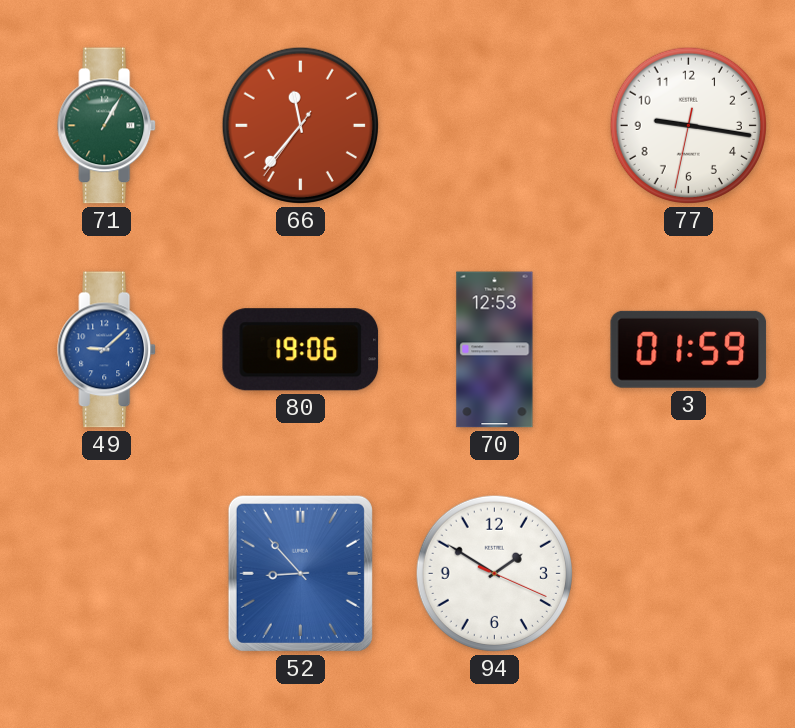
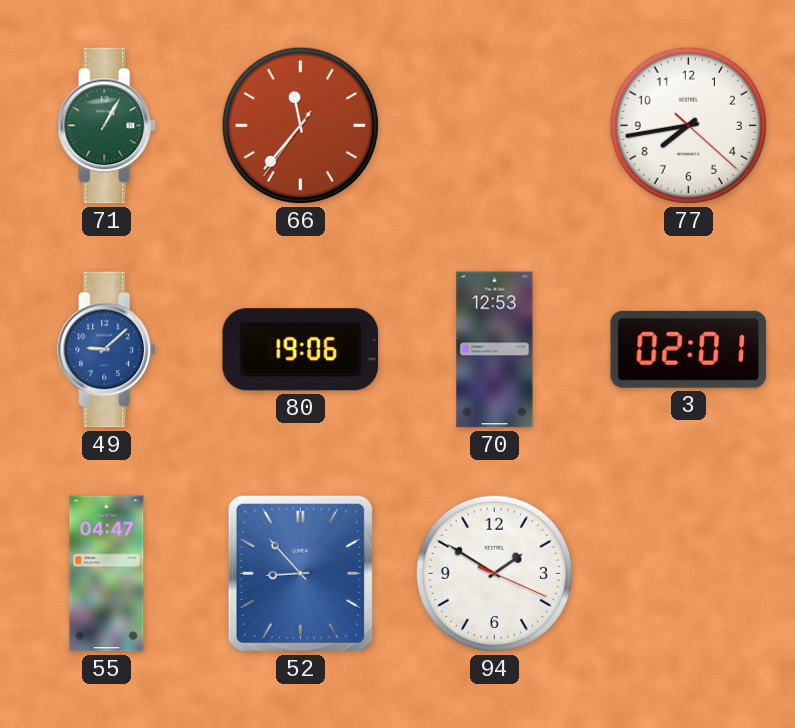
77: 9:16 -> 7:43 (688, 125)
3: 01:59 -> 02:01 (689, 349)
55: none -> 04:47 (107, 574)
